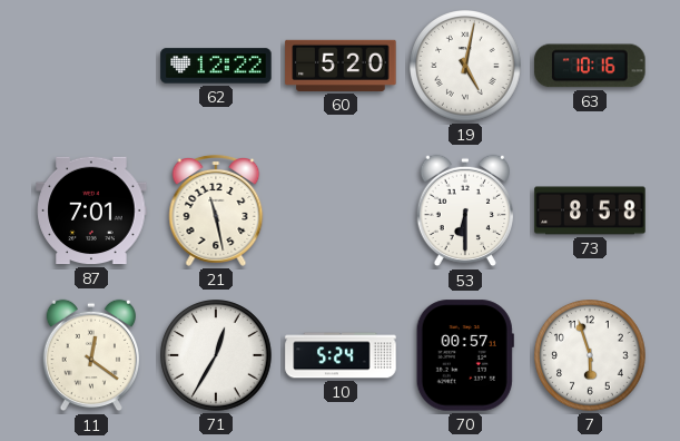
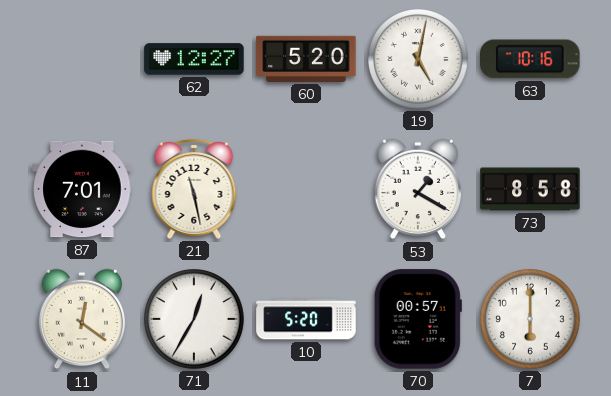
62: 12:22 -> 12:27 (194, 59)
53: 6:30 -> 1:20 (417, 189)
10: 5:24 -> 5:20 (306, 319)
7: 5:57 -> 6:00 (531, 320)
